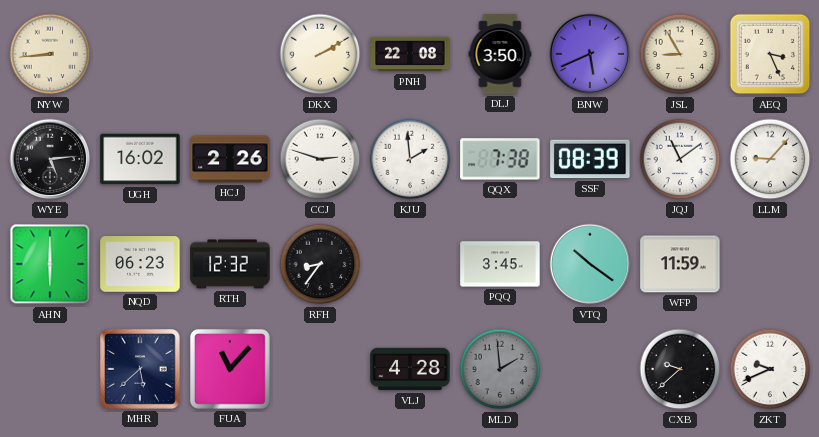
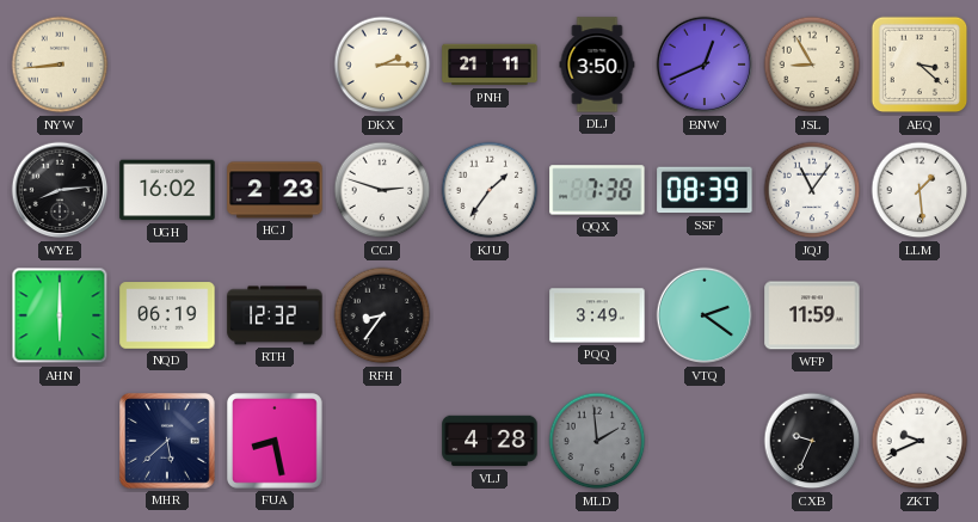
DKX: 2:10 -> 2:15 (382, 65)
PNH: 22:08 -> 21:11 (490, 65)
BNW: 5:41 -> 12:41 (705, 65)
AEQ: 3:26 -> 3:22 (919, 65)
WYE: 5:14 -> 8:14 (60, 190)
HCJ: 2:26 -> 2:23 (275, 190)
KJU: 1:59 -> 1:36 (490, 190)
JQJ: 11:09 -> 11:06 (812, 190)
LLM: 9:07 -> 1:29 (919, 190)
NQD: 06:23 -> 06:19 (167, 315)
PQQ: 3:45 -> 3:49 (597, 315)
VTQ: 10:21 -> 2:21 (705, 315)
FUA: 11:07 -> 8:28 (276, 442)
CXB: 9:38 -> 9:34 (812, 441)
